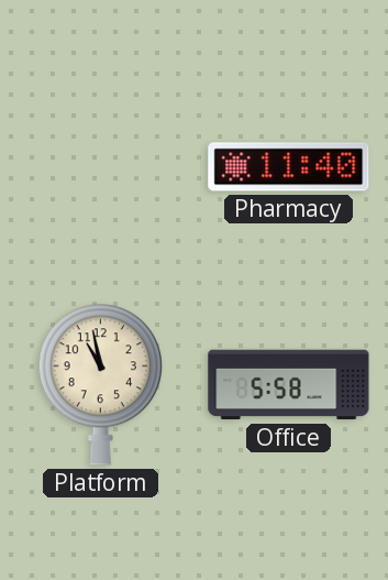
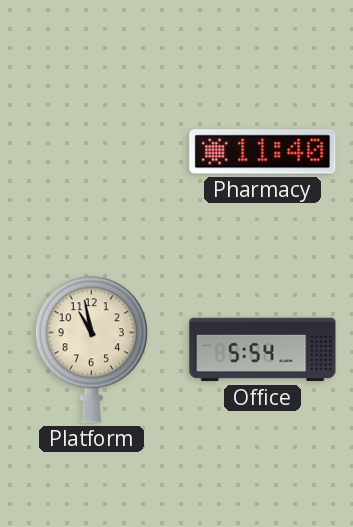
Office: 5:58 -> 5:54 (263, 350)
